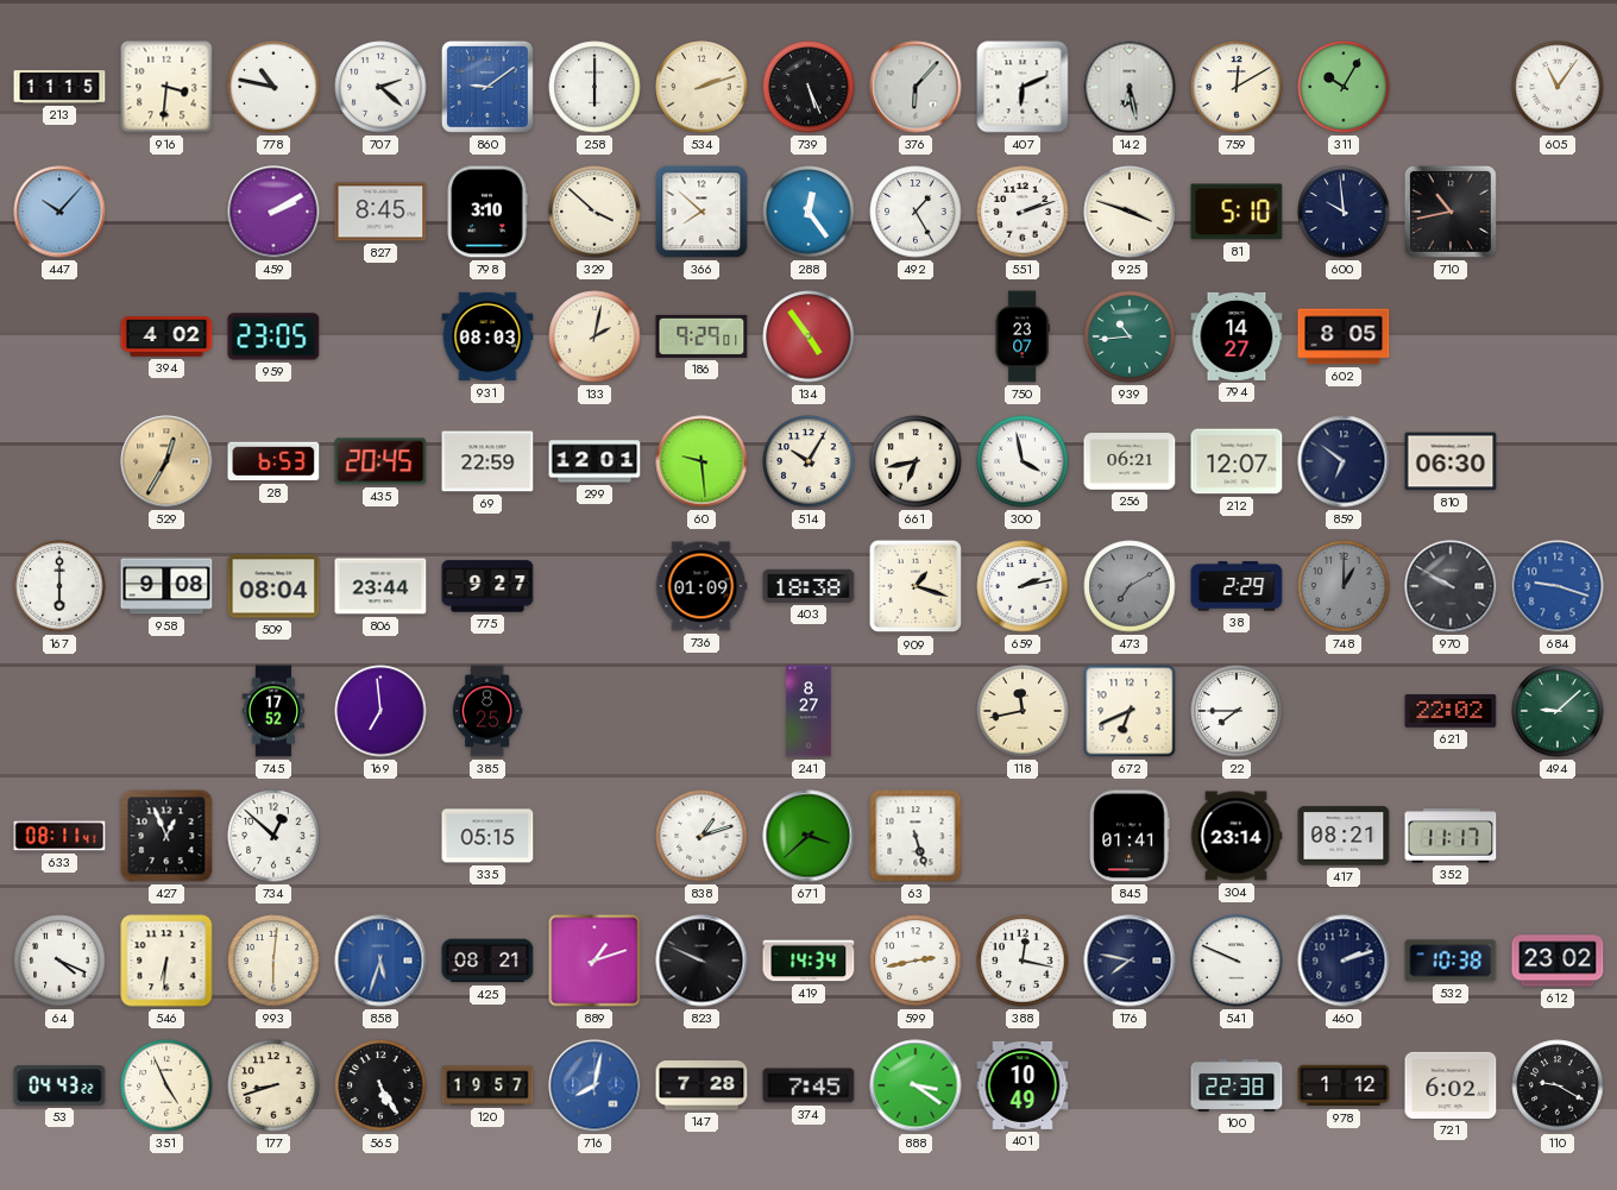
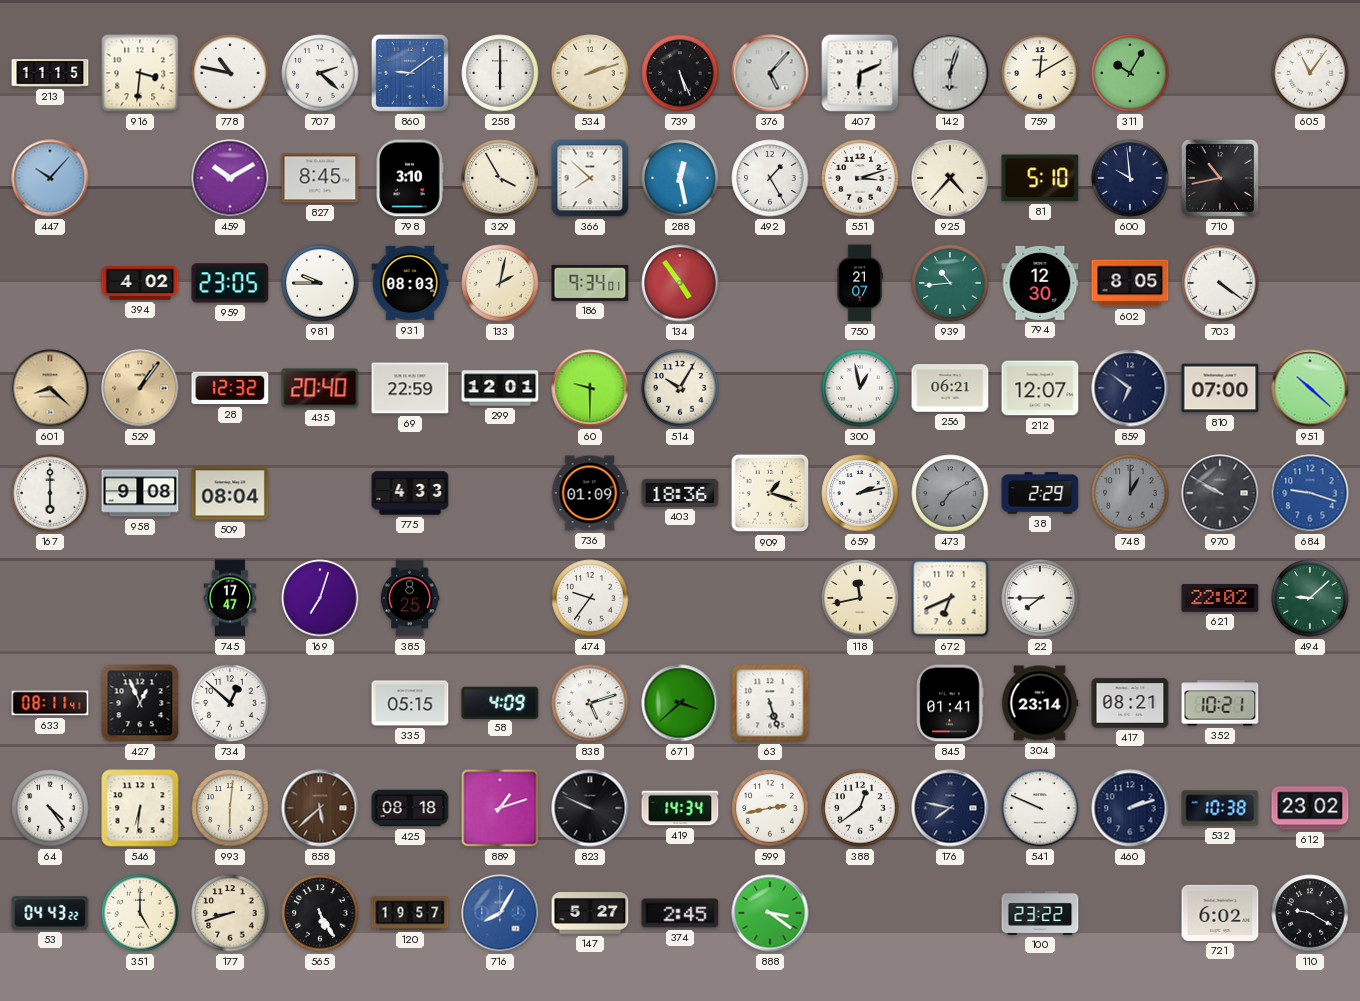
376: 6:07 -> 5:07 (770, 73)
142: 6:28 -> 6:03 (950, 73)
459: 2:10 -> 10:10 (230, 178)
329: 3:52 -> 3:55 (500, 178)
288: 12:24 -> 12:28 (680, 178)
551: 2:12 -> 3:12 (860, 178)
925: 3:48 -> 4:37 (950, 178)
981: none -> 9:45 (320, 283)
186: 9:29 -> 9:34 (590, 283)
750: 23:07 -> 21:07 (860, 283)
794: 14:27 -> 12:30 (1040, 283)
703: none -> 4:21 (1220, 283)
601: none -> 8:22 (50, 388)
529: 12:35 -> 1:06 (140, 388)
28: 6:53 -> 12:32 (230, 388)
435: 20:45 -> 20:40 (320, 388)
60: 9:29 -> 9:30 (590, 388)
661: 6:43 -> none (916, 461)
300: 3:58 -> 12:58 (860, 388)
810: 06:30 -> 07:00 (1220, 388)
951: none -> 10:22 (1310, 388)
806: 23:44 -> none (380, 586)
775: 9:27 -> 4:33 (410, 493)
403: 18:38 -> 18:36 (680, 493)
745: 17:52 -> 17:47 (230, 598)
169: 6:59 -> 7:03 (320, 598)
474: none -> 9:36 (590, 598)
241: 8:27 -> none (808, 711)
58: none -> 4:09 (500, 702)
838: 1:12 -> 5:12 (590, 703)
352: 11:17 -> 10:21 (1220, 703)
64: 4:19 -> 4:24 (50, 808)
858: 5:33 -> 5:38 (320, 808)
858 dial: blue -> brown (320, 808)
425: 08:21 -> 08:18 (410, 808)
388: 12:17 -> 12:39 (860, 808)
351: 4:56 -> 5:00 (140, 913)
716: 8:02 -> 8:05 (500, 913)
147: 7:28 -> 5:27 (590, 914)
374: 7:45 -> 2:45 (680, 913)
401: 10:49 -> none (1023, 1085)
100: 22:38 -> 23:22 (1040, 913)
978: 1:12 -> none (1344, 1085)
